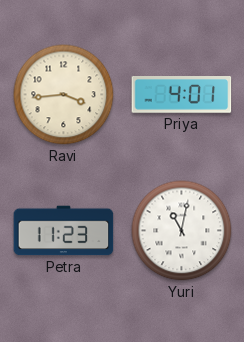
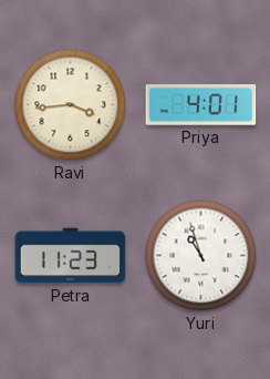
Yuri: 11:02 -> 10:57 (201, 256)
